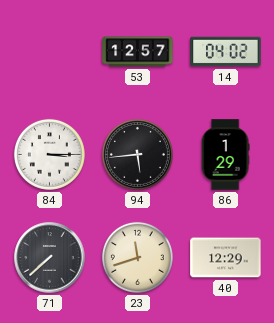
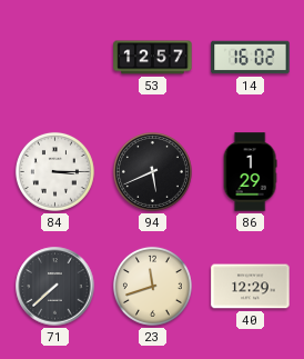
14: 04:02 -> 16:02 (251, 58)
94: 5:44 -> 5:41 (152, 171)
